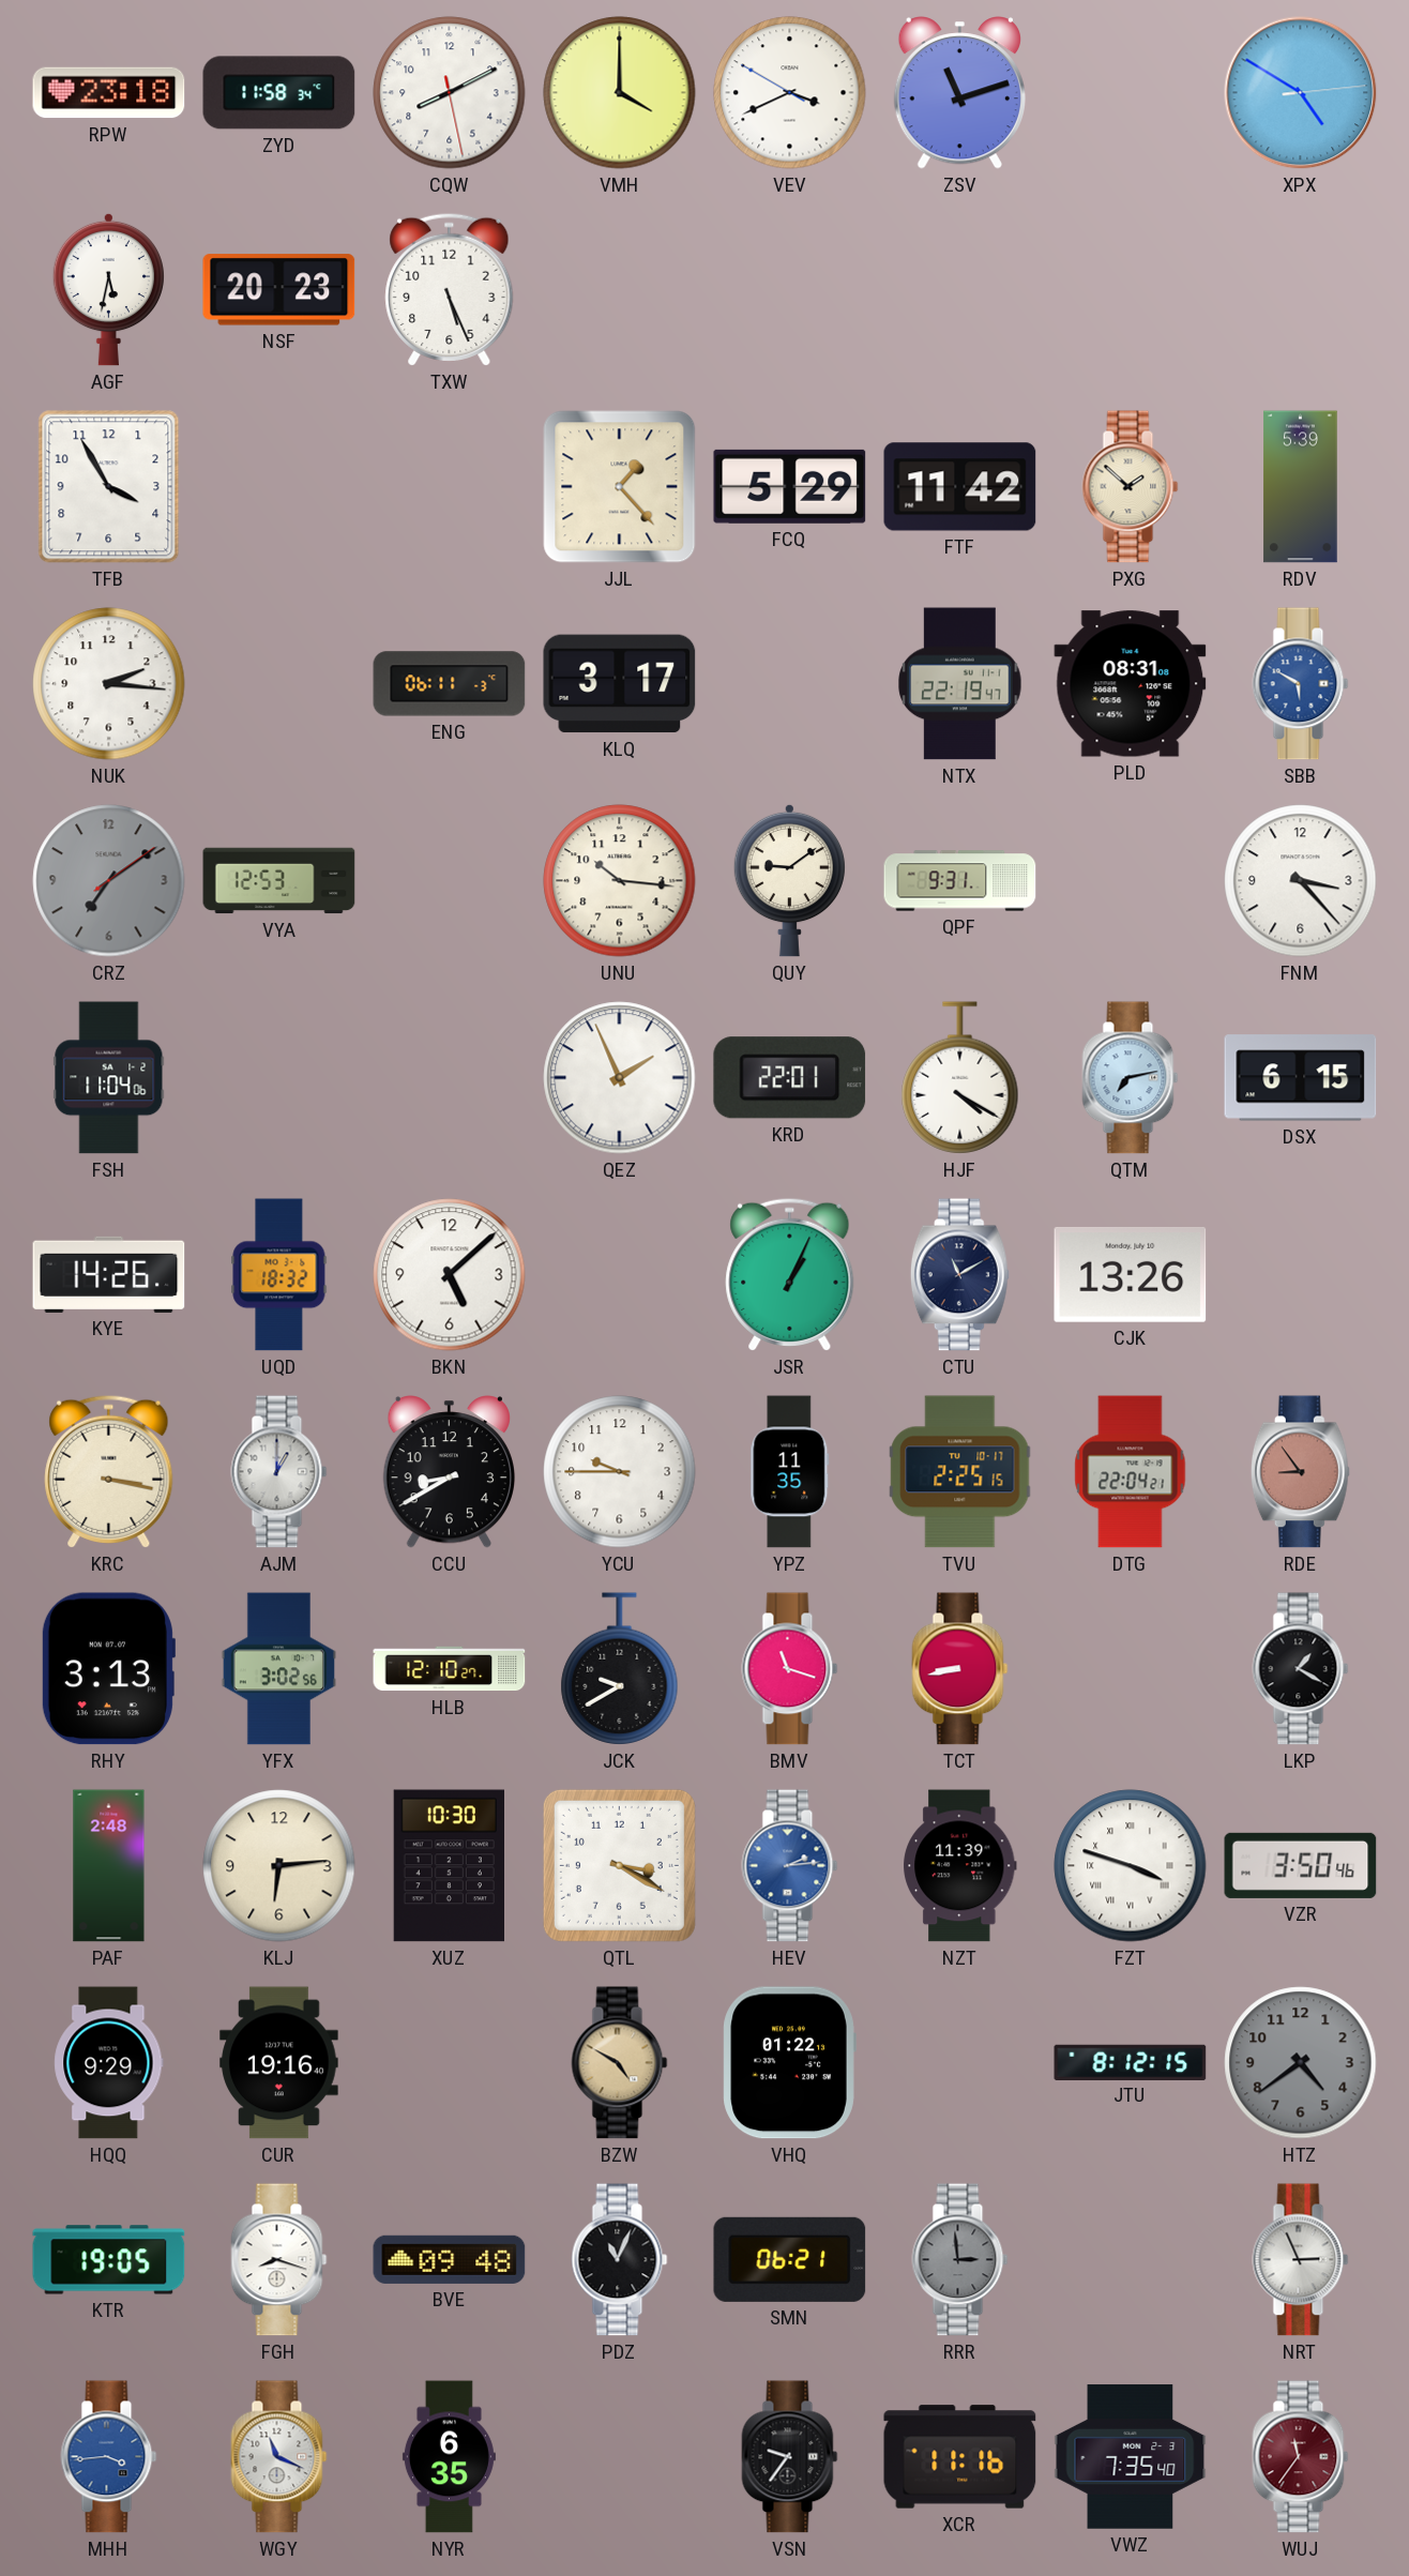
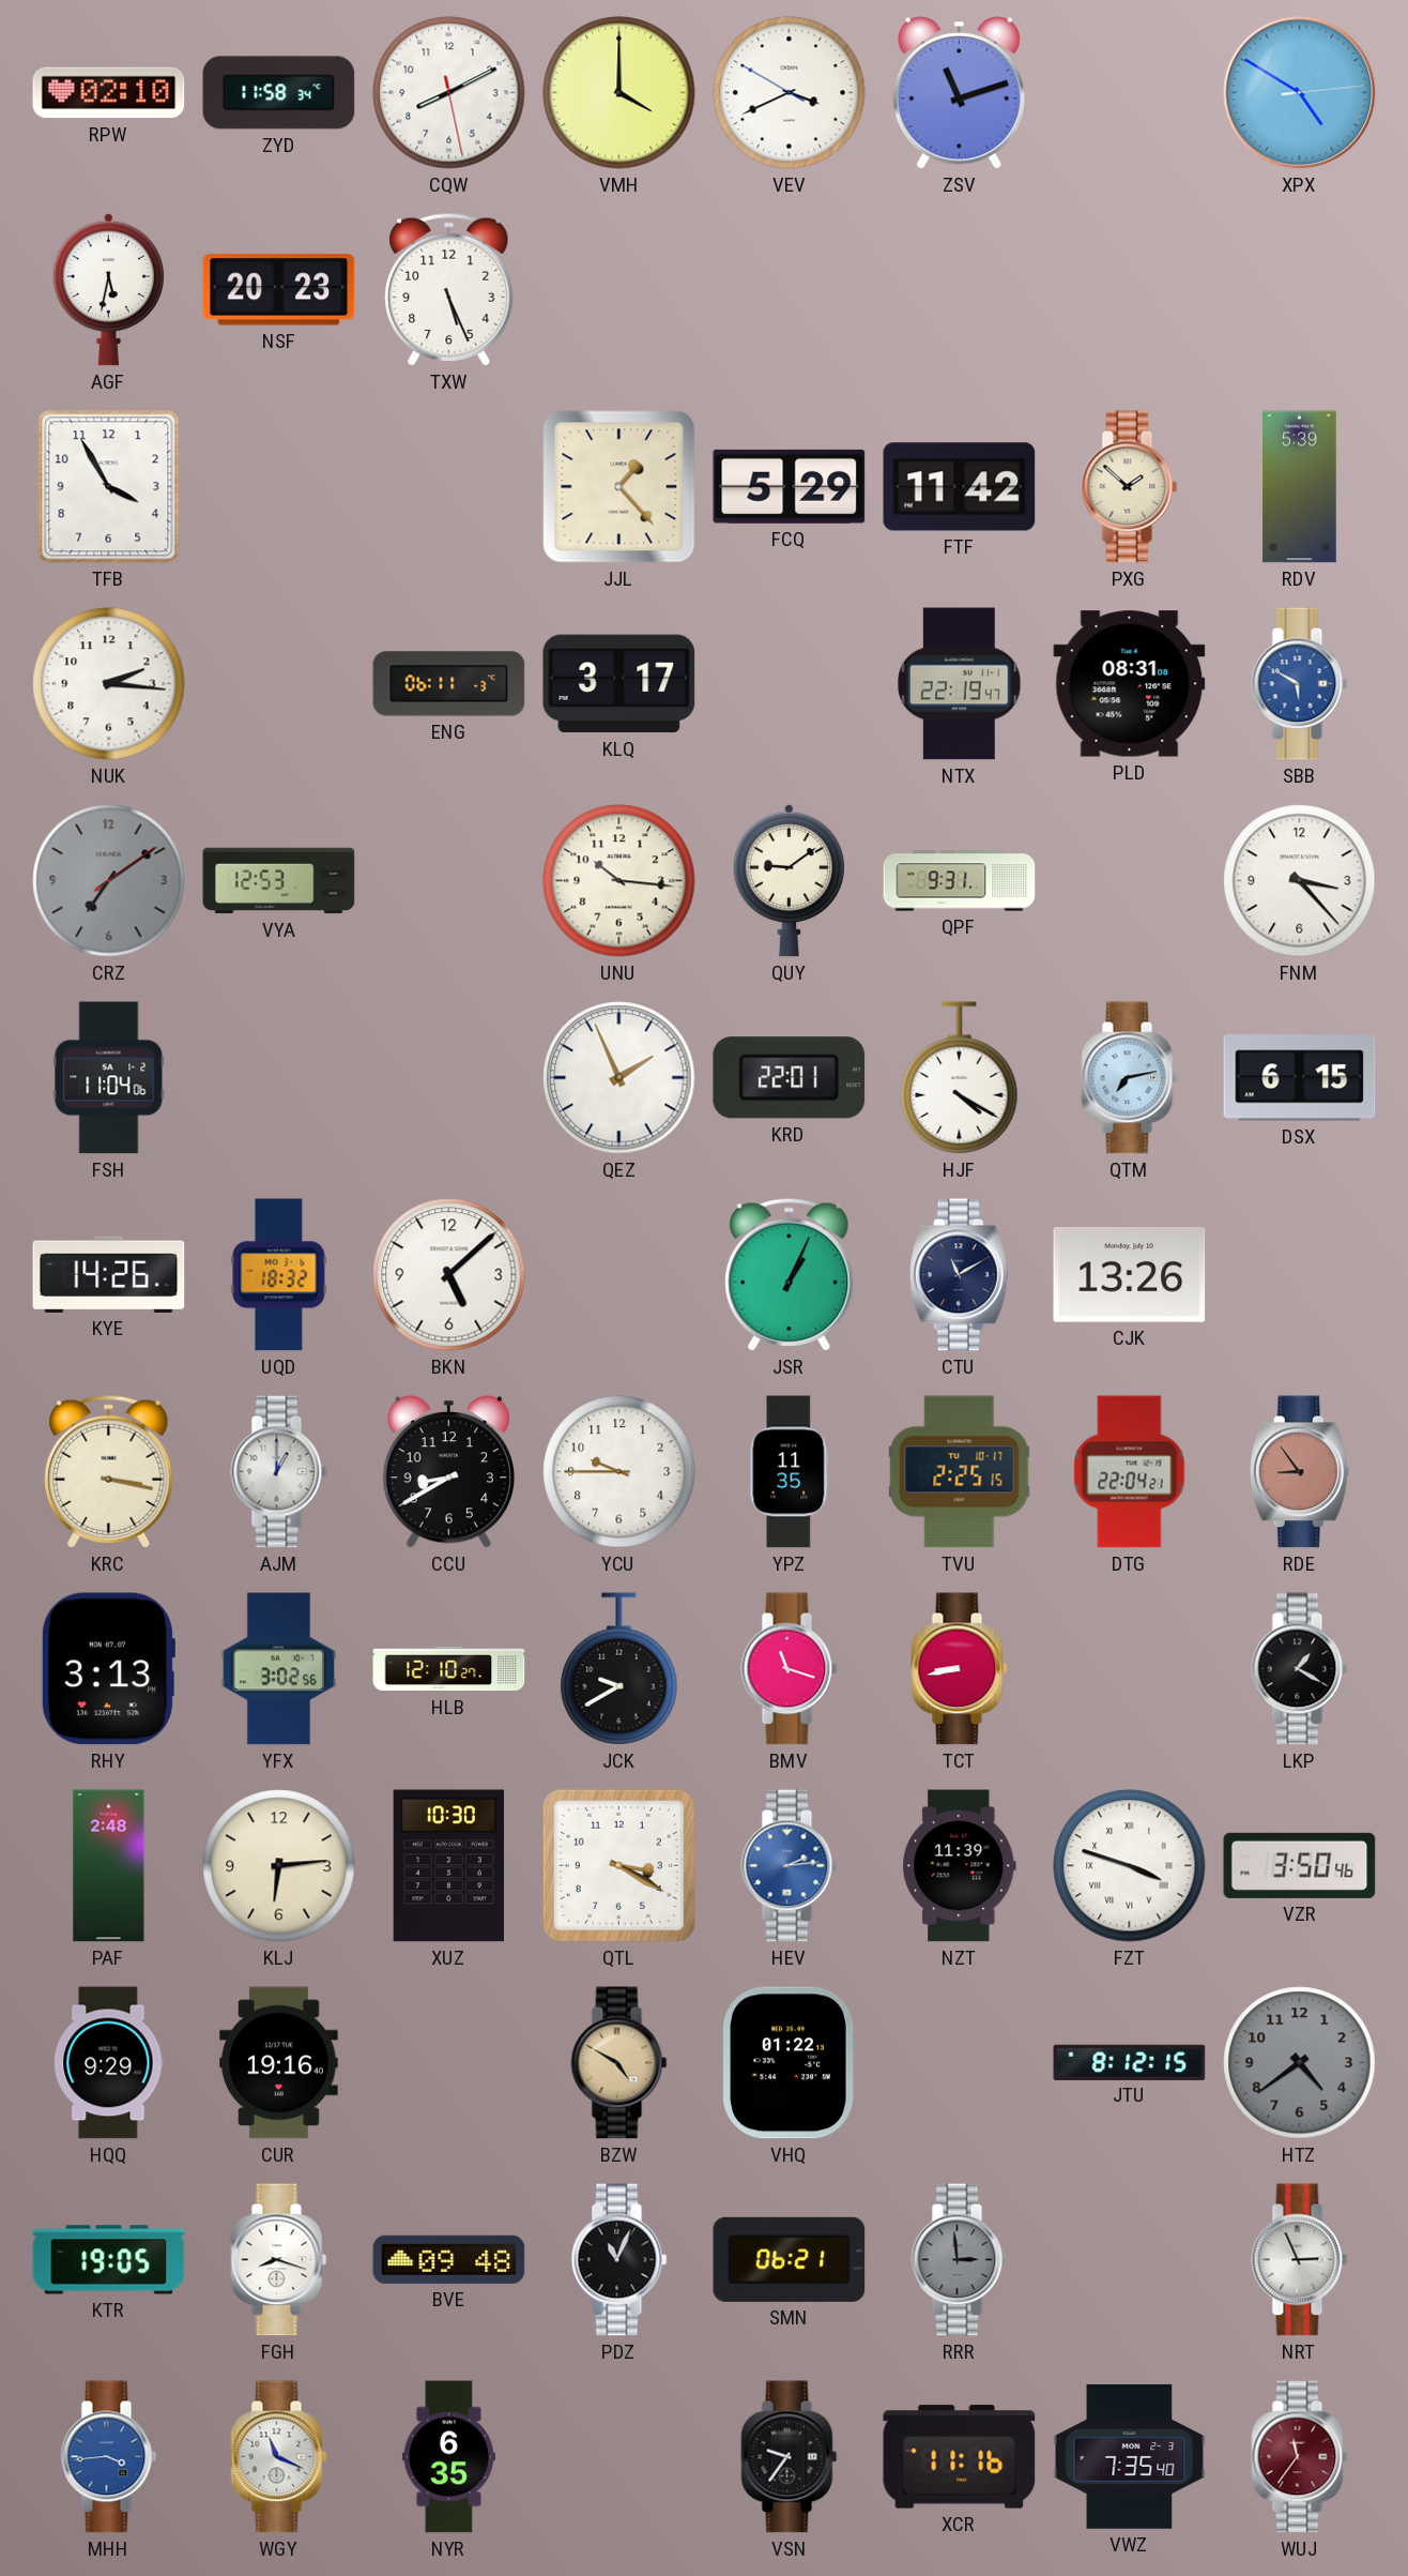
RPW: 23:18 -> 02:10 (109, 93)
